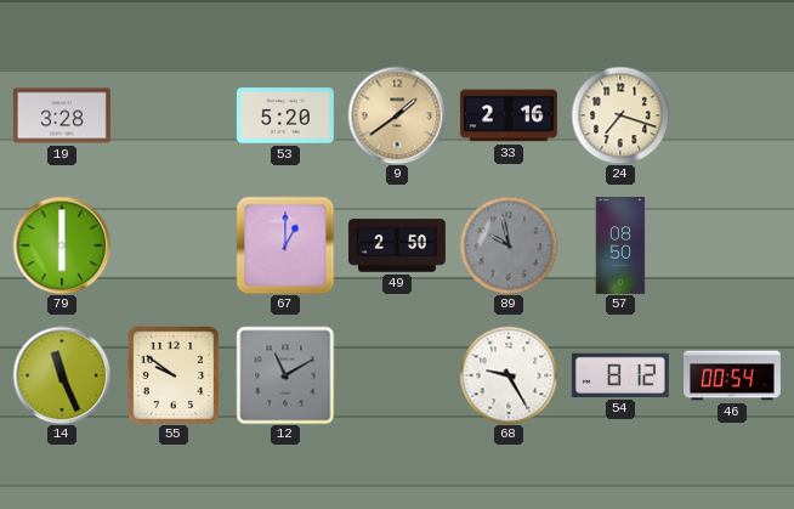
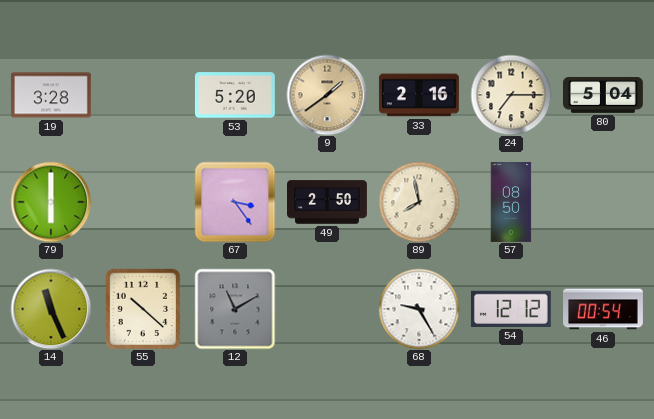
24: 7:18 -> 7:15 (511, 95)
80: none -> 5:04 (603, 95)
67: 1:00 -> 3:24 (235, 202)
89: 9:58 -> 7:58 (419, 202)
89 dial: grey -> cream (419, 202)
55: 9:51 -> 10:22 (143, 309)
54: 8:12 -> 12:12 (511, 309)
